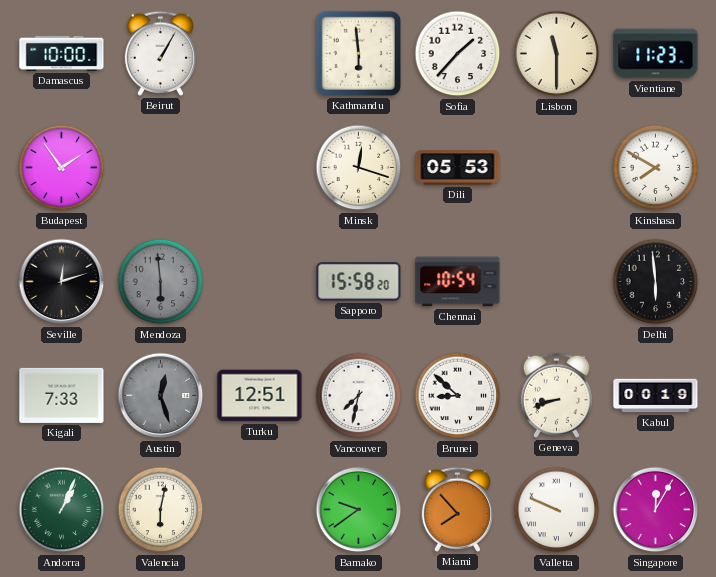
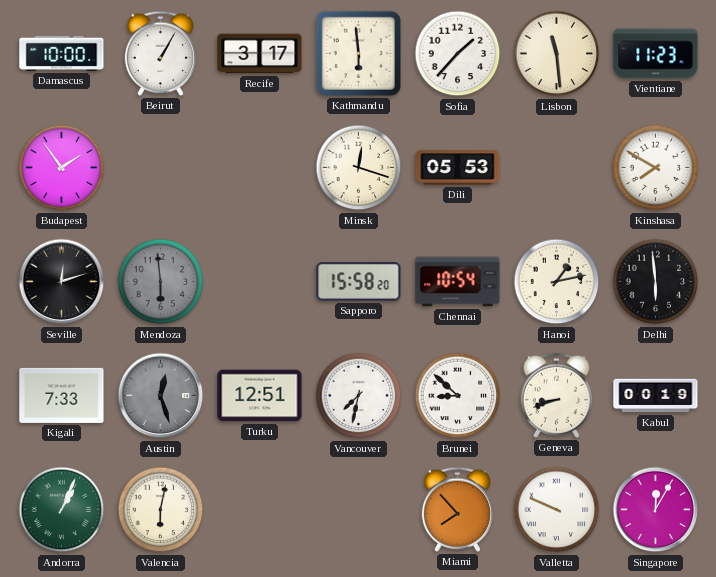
Recife: none -> 3:17 (260, 54)
Lisbon: 11:30 -> 11:29 (557, 54)
Hanoi: none -> 1:13 (557, 282)
Bamako: 9:39 -> none (359, 510)
